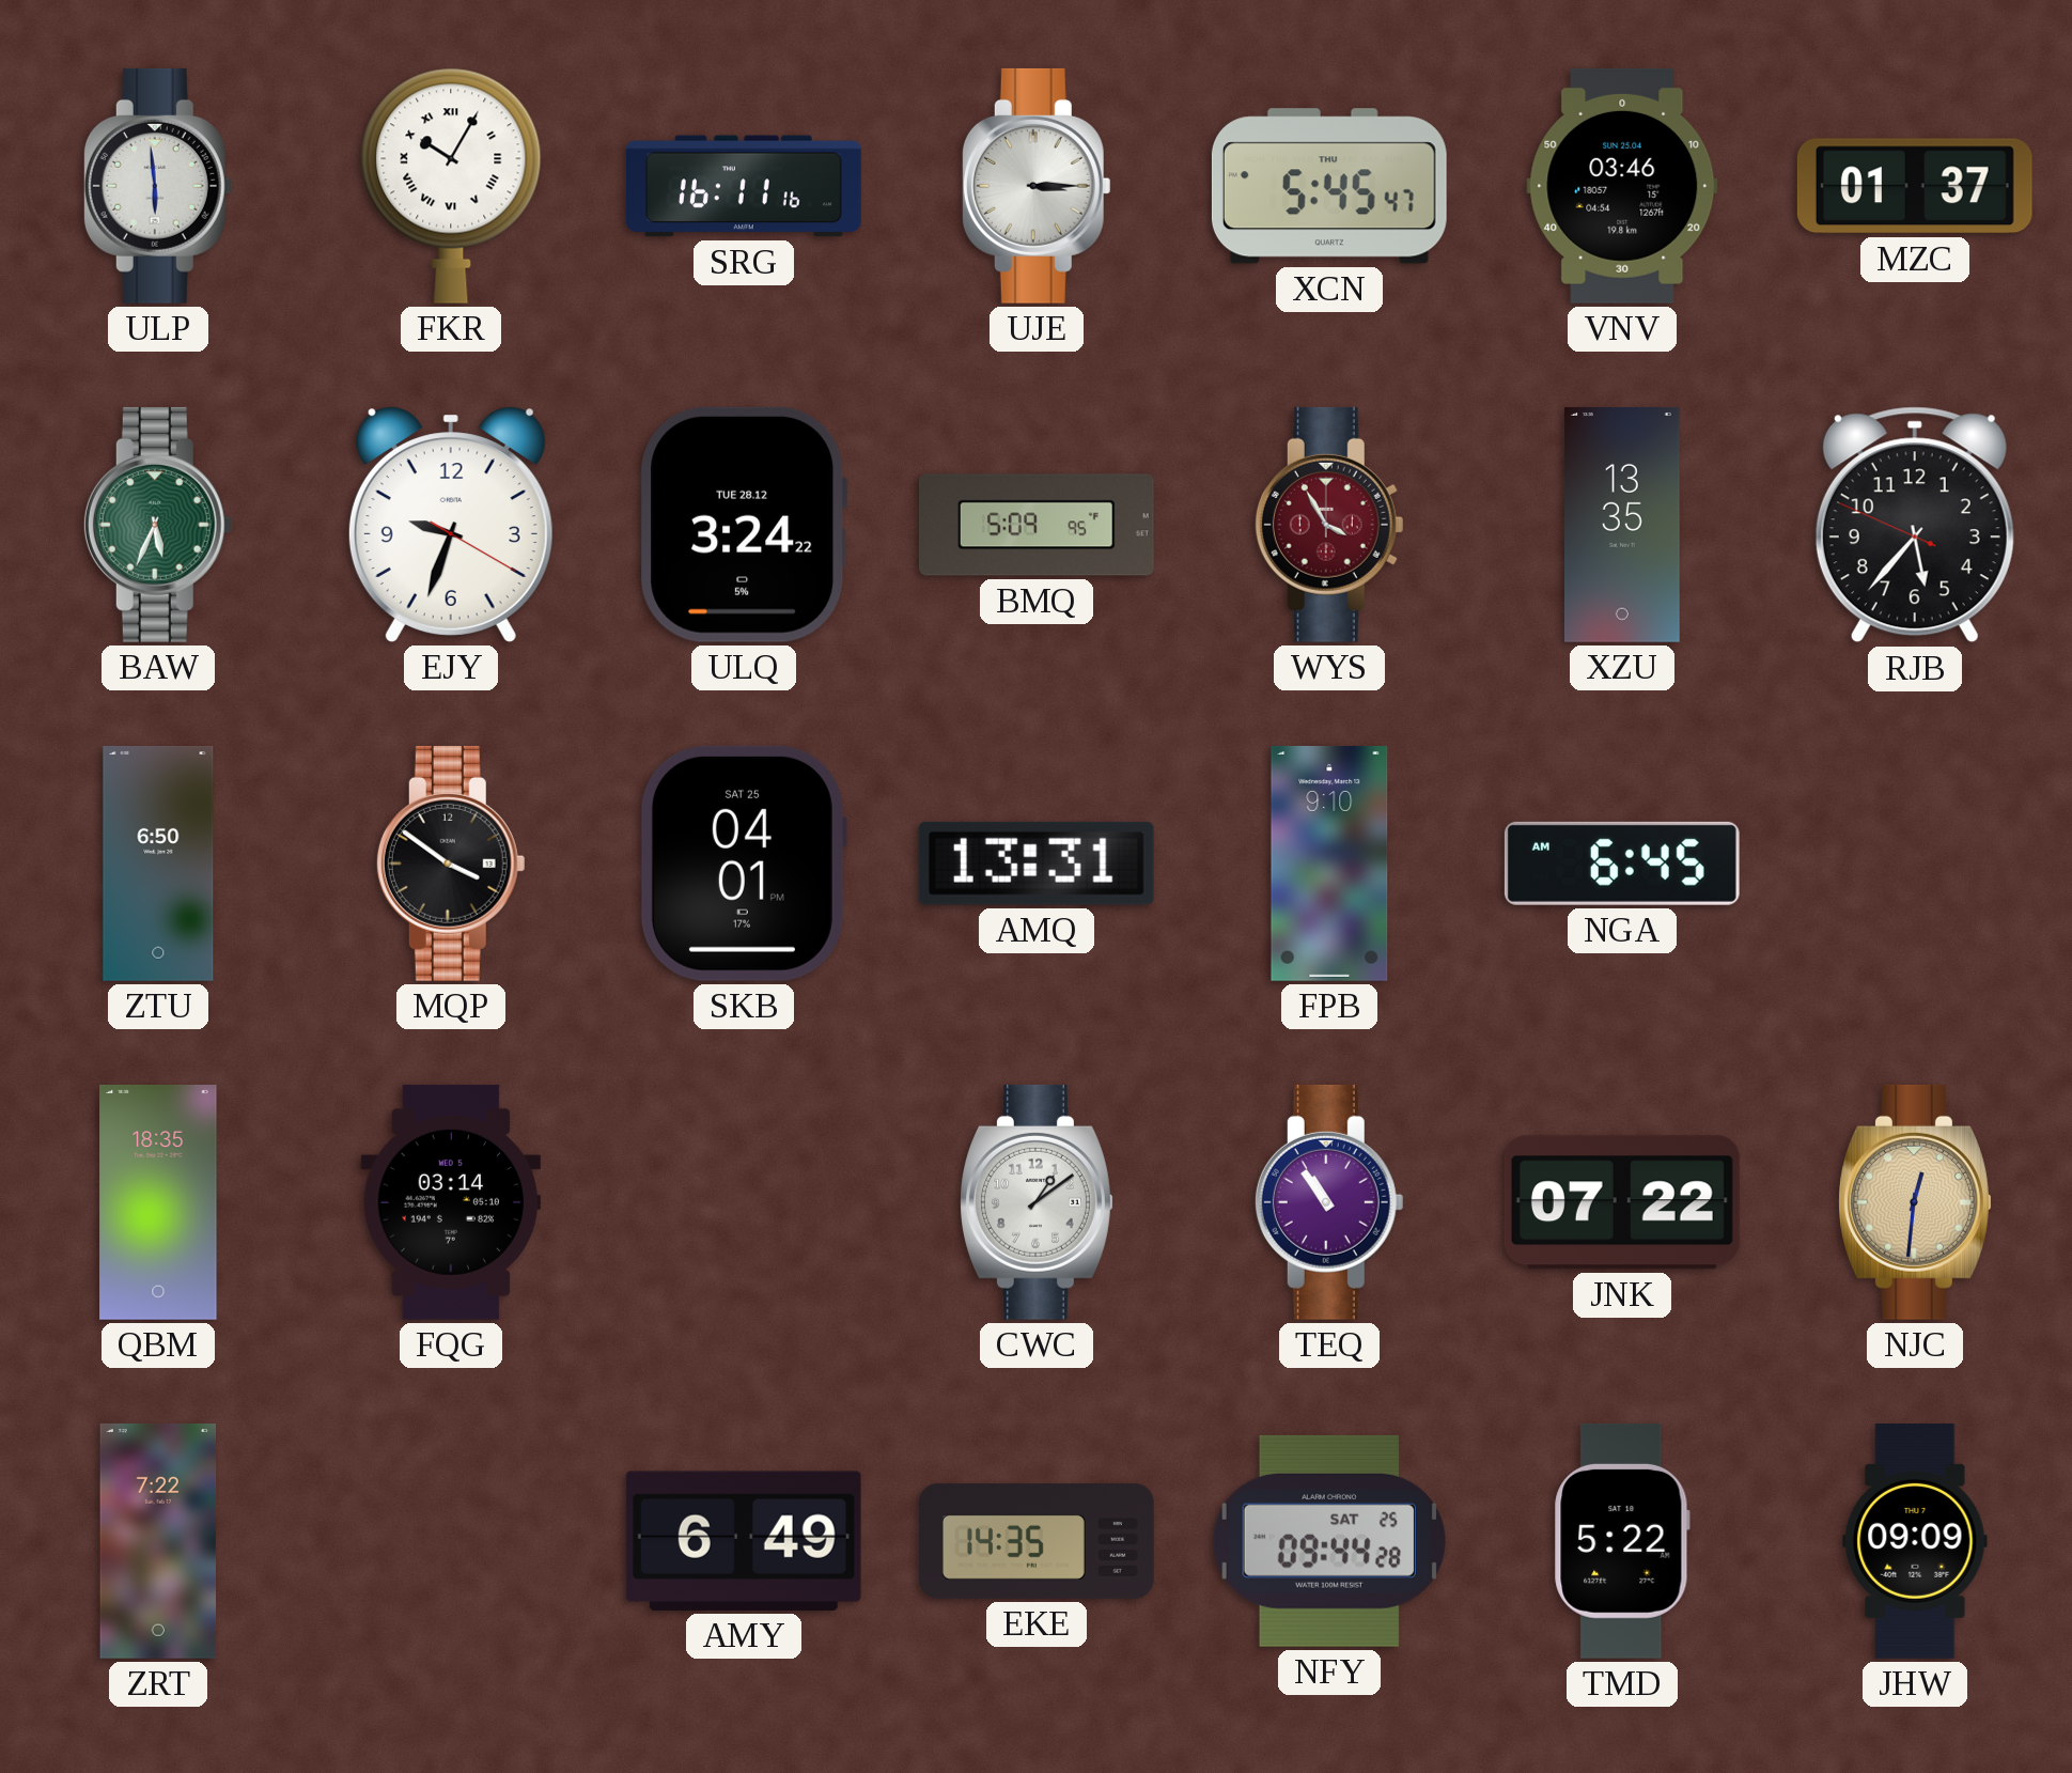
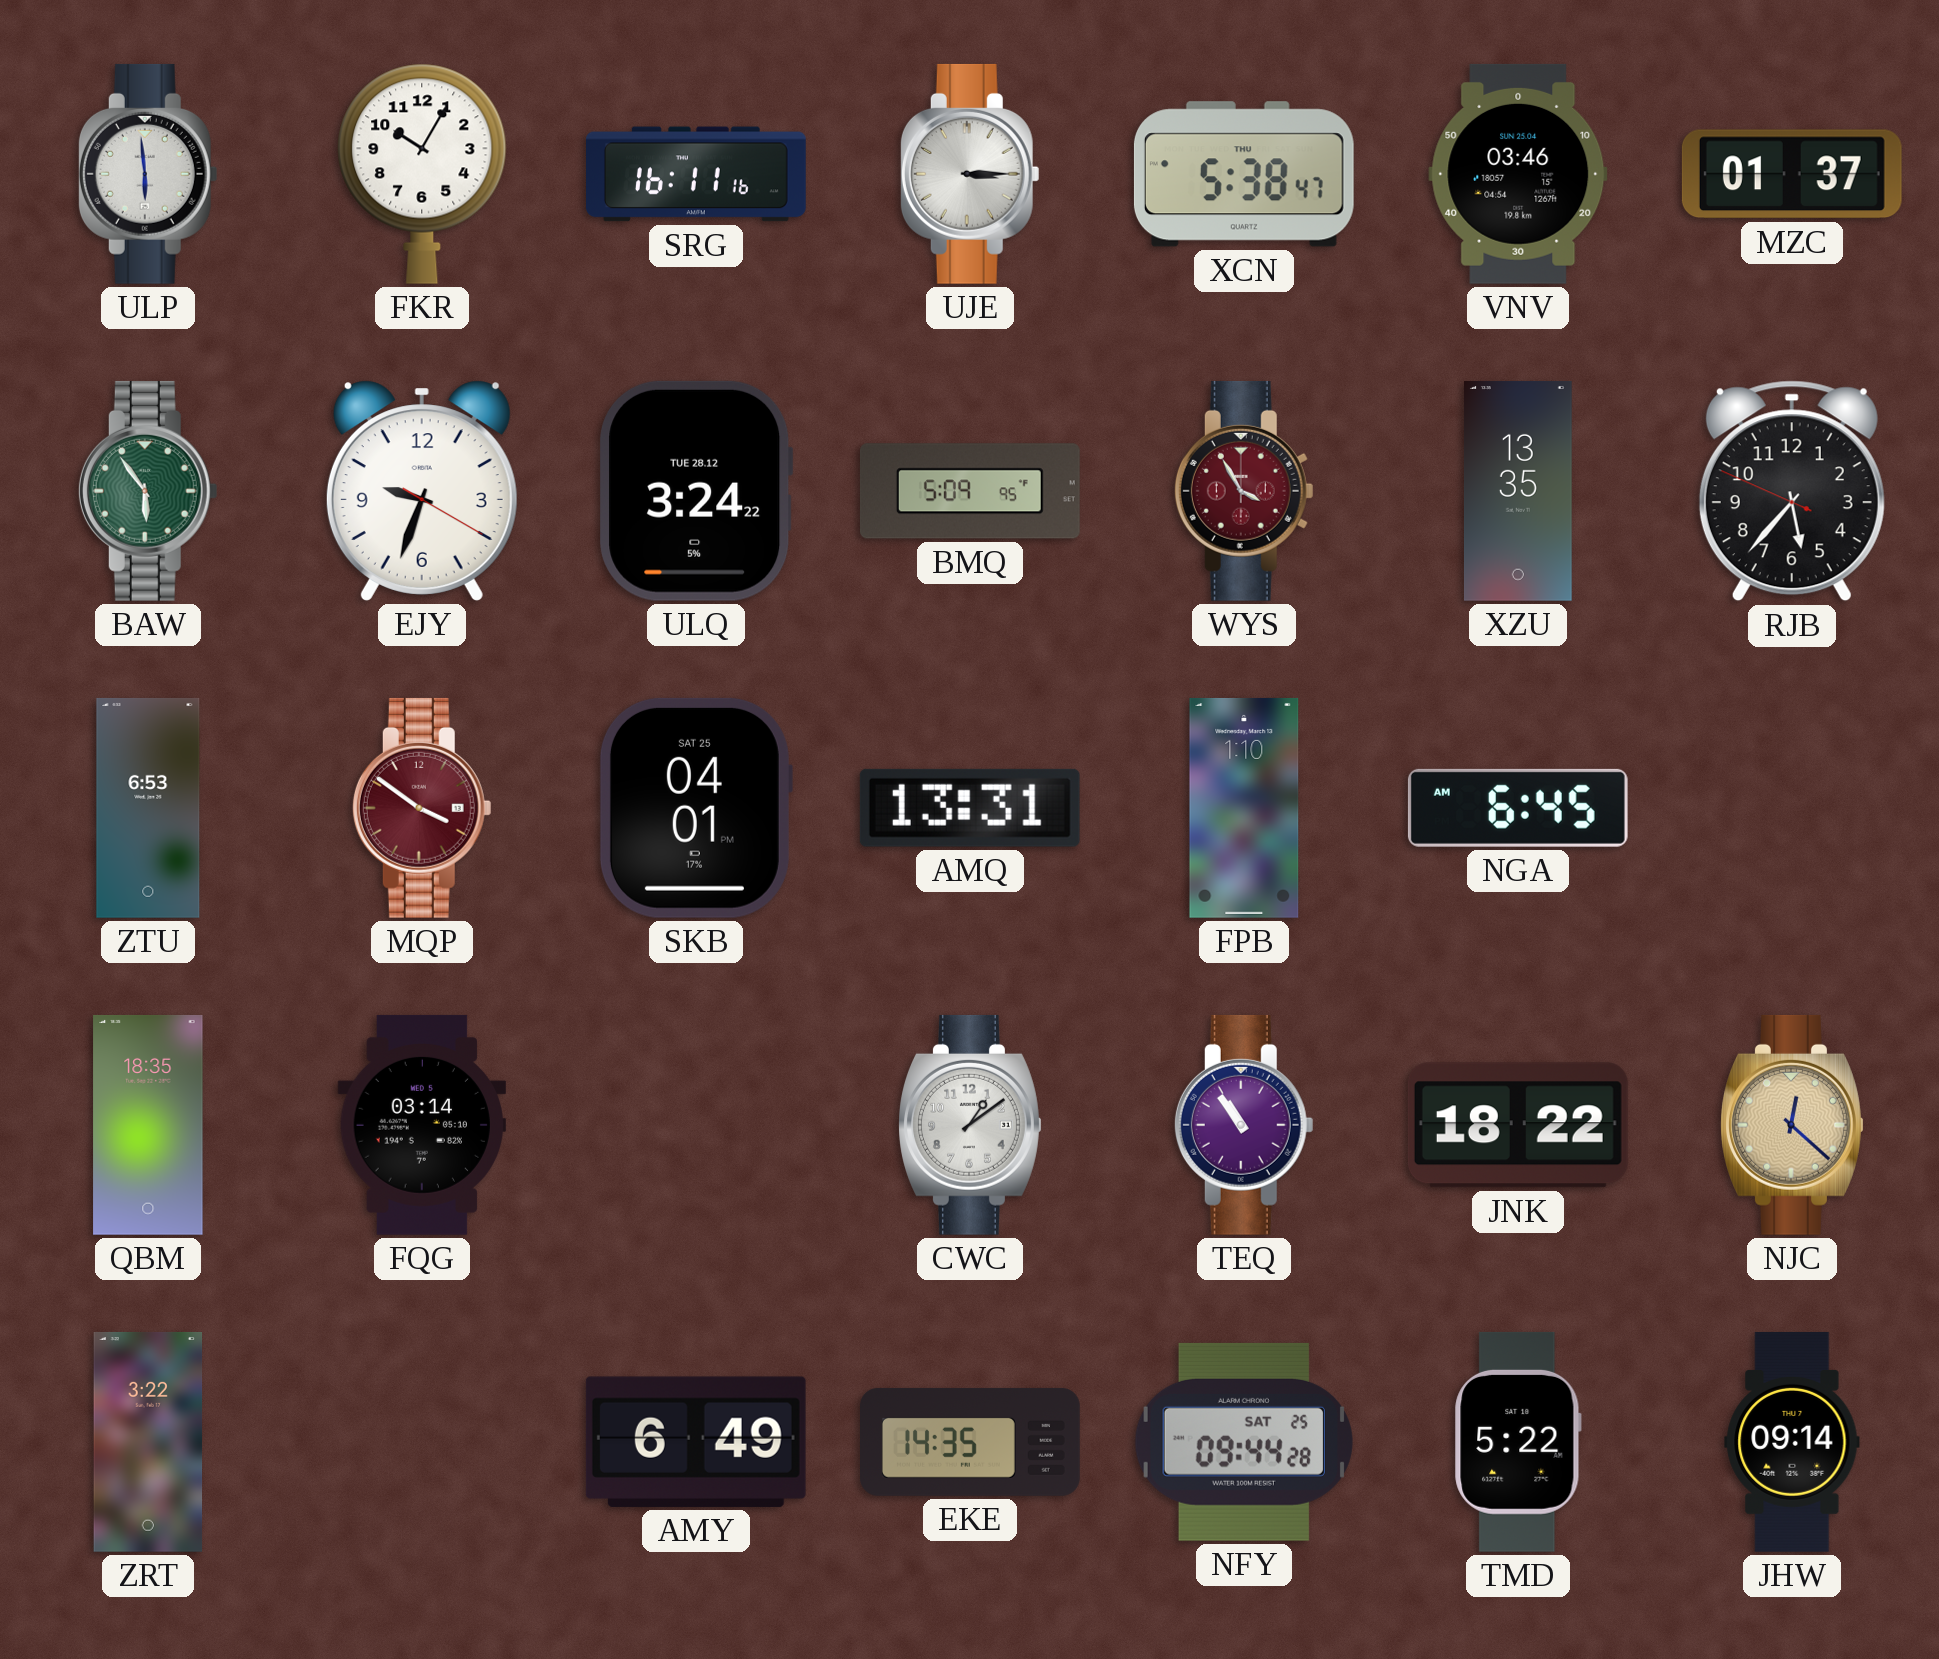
FKR numerals: Roman -> Arabic (422, 174)
XCN: 5:45 -> 5:38 (1244, 174)
BAW: 5:34 -> 5:54 (148, 491)
ZTU: 6:50 -> 6:53 (148, 808)
MQP dial: black -> burgundy (422, 808)
FPB: 9:10 -> 1:10 (1244, 808)
JNK: 07:22 -> 18:22 (1518, 1125)
NJC: 12:31 -> 12:22 (1792, 1125)
ZRT: 7:22 -> 3:22 (148, 1442)
JHW: 09:09 -> 09:14 (1792, 1442)
